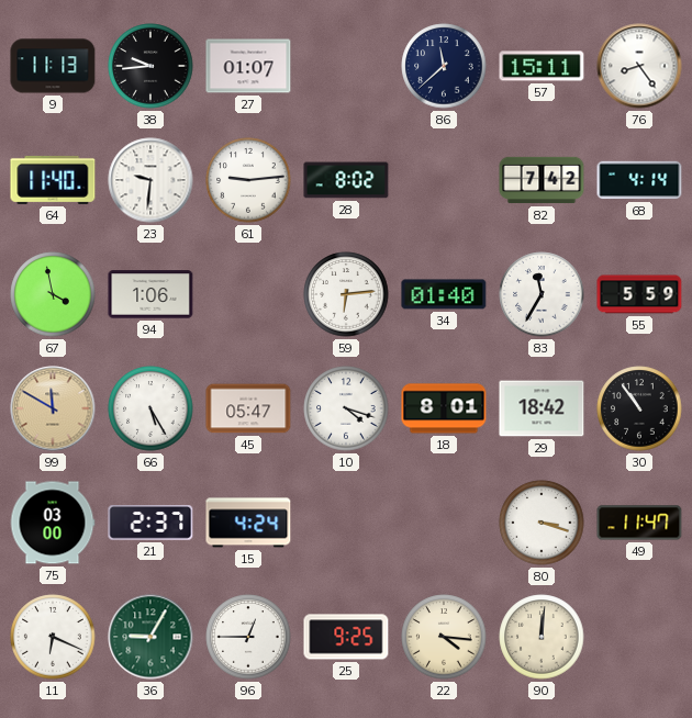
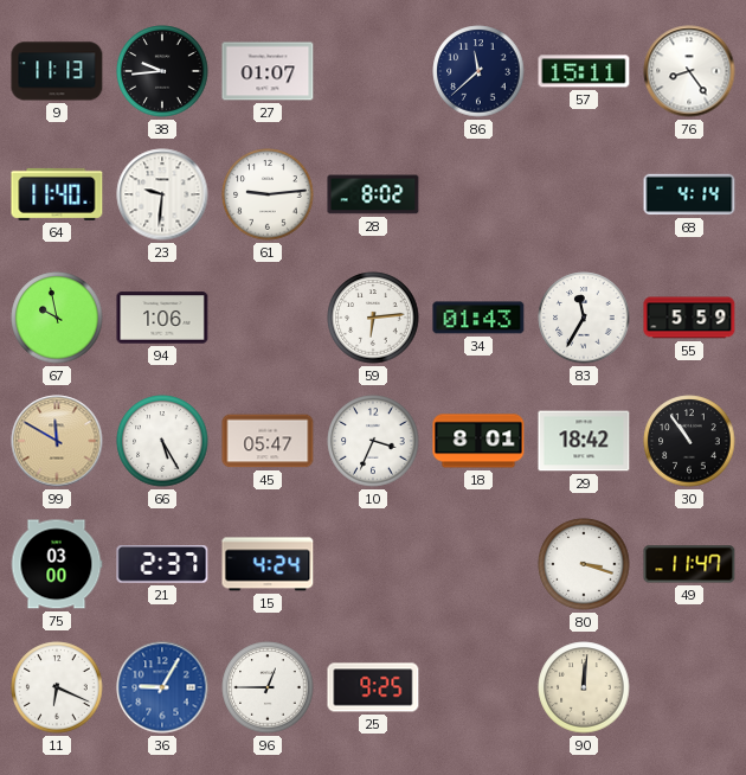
82: 7:42 -> none (542, 180)
67: 3:58 -> 9:58 (57, 318)
34: 01:40 -> 01:43 (478, 318)
10: 4:18 -> 3:34 (373, 441)
36 dial: green -> blue (162, 687)
22: 4:16 -> none (444, 637)
